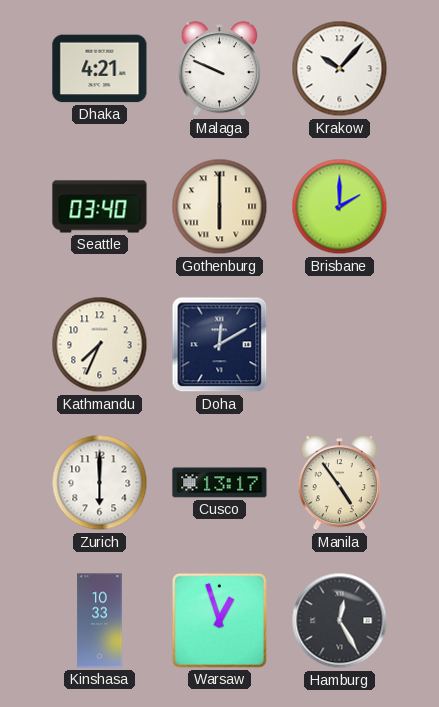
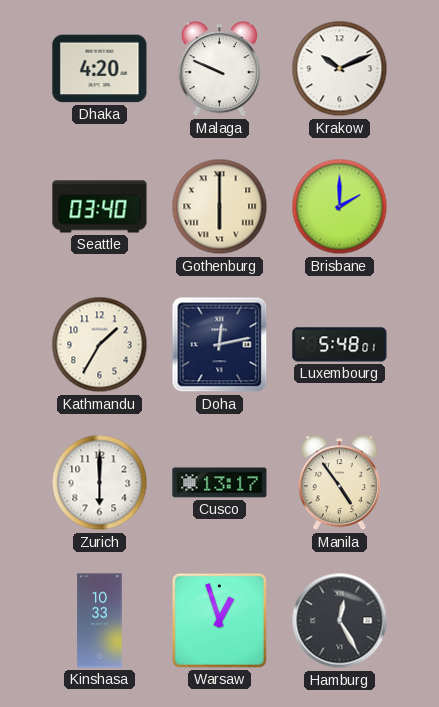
Dhaka: 4:21 -> 4:20 (100, 69)
Krakow: 10:07 -> 10:11 (340, 69)
Kathmandu: 7:34 -> 1:35 (100, 345)
Doha: 12:10 -> 12:13 (220, 345)
Luxembourg: none -> 5:48 (340, 345)
